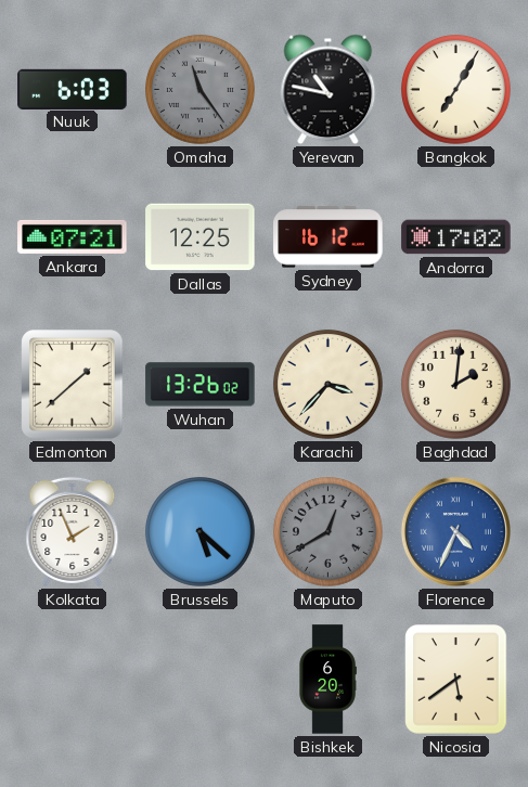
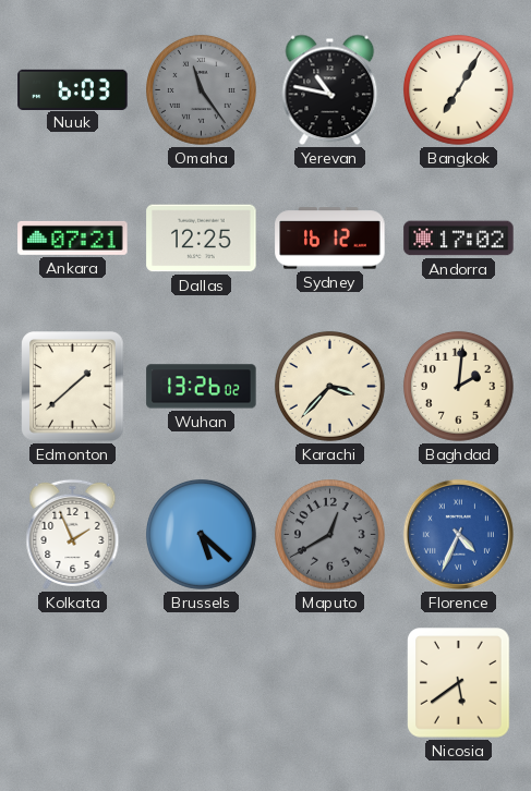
Bishkek: 6:20 -> none (327, 680)
